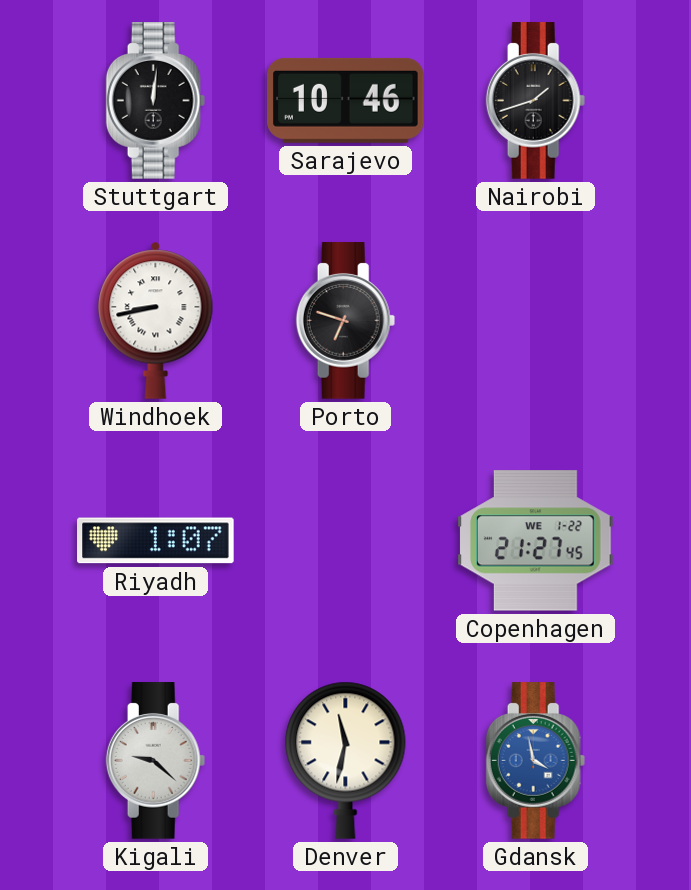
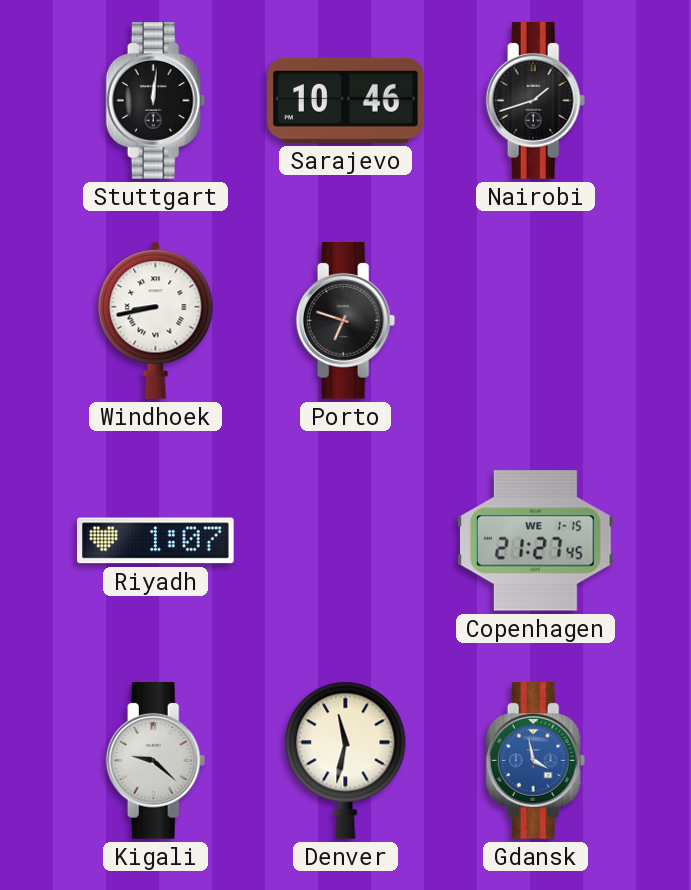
Copenhagen date: WE 1-22 -> WE 1-15 (536, 541)
